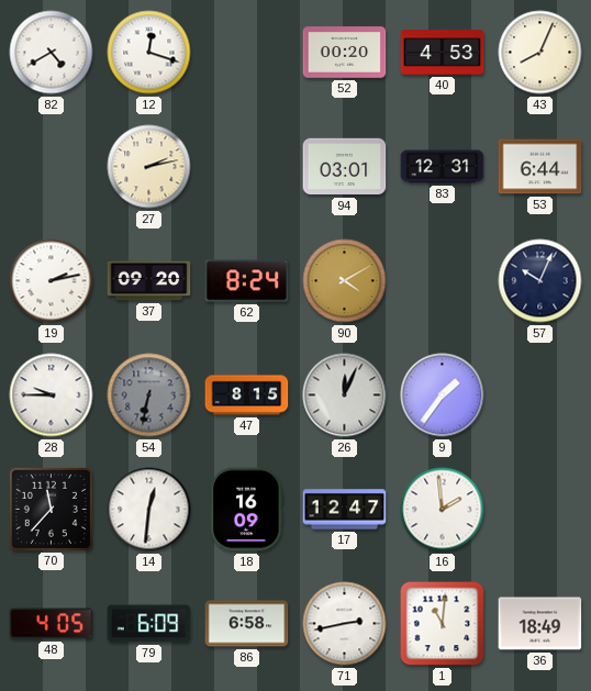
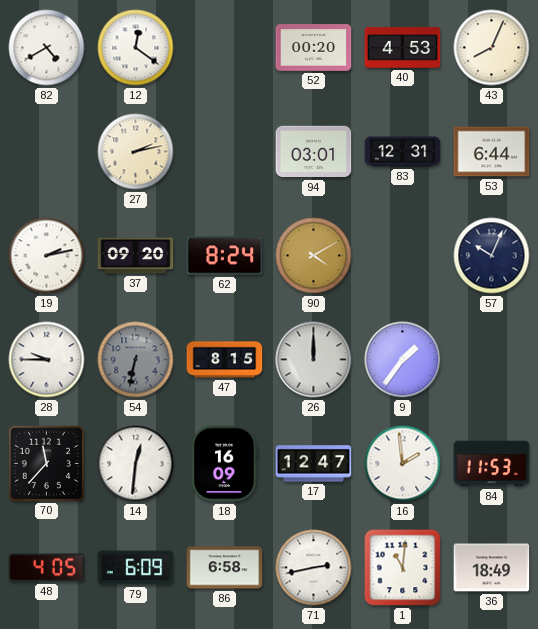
12: 12:18 -> 12:21 (136, 48)
26: 12:04 -> 12:00 (314, 360)
84: none -> 11:53 (492, 464)
